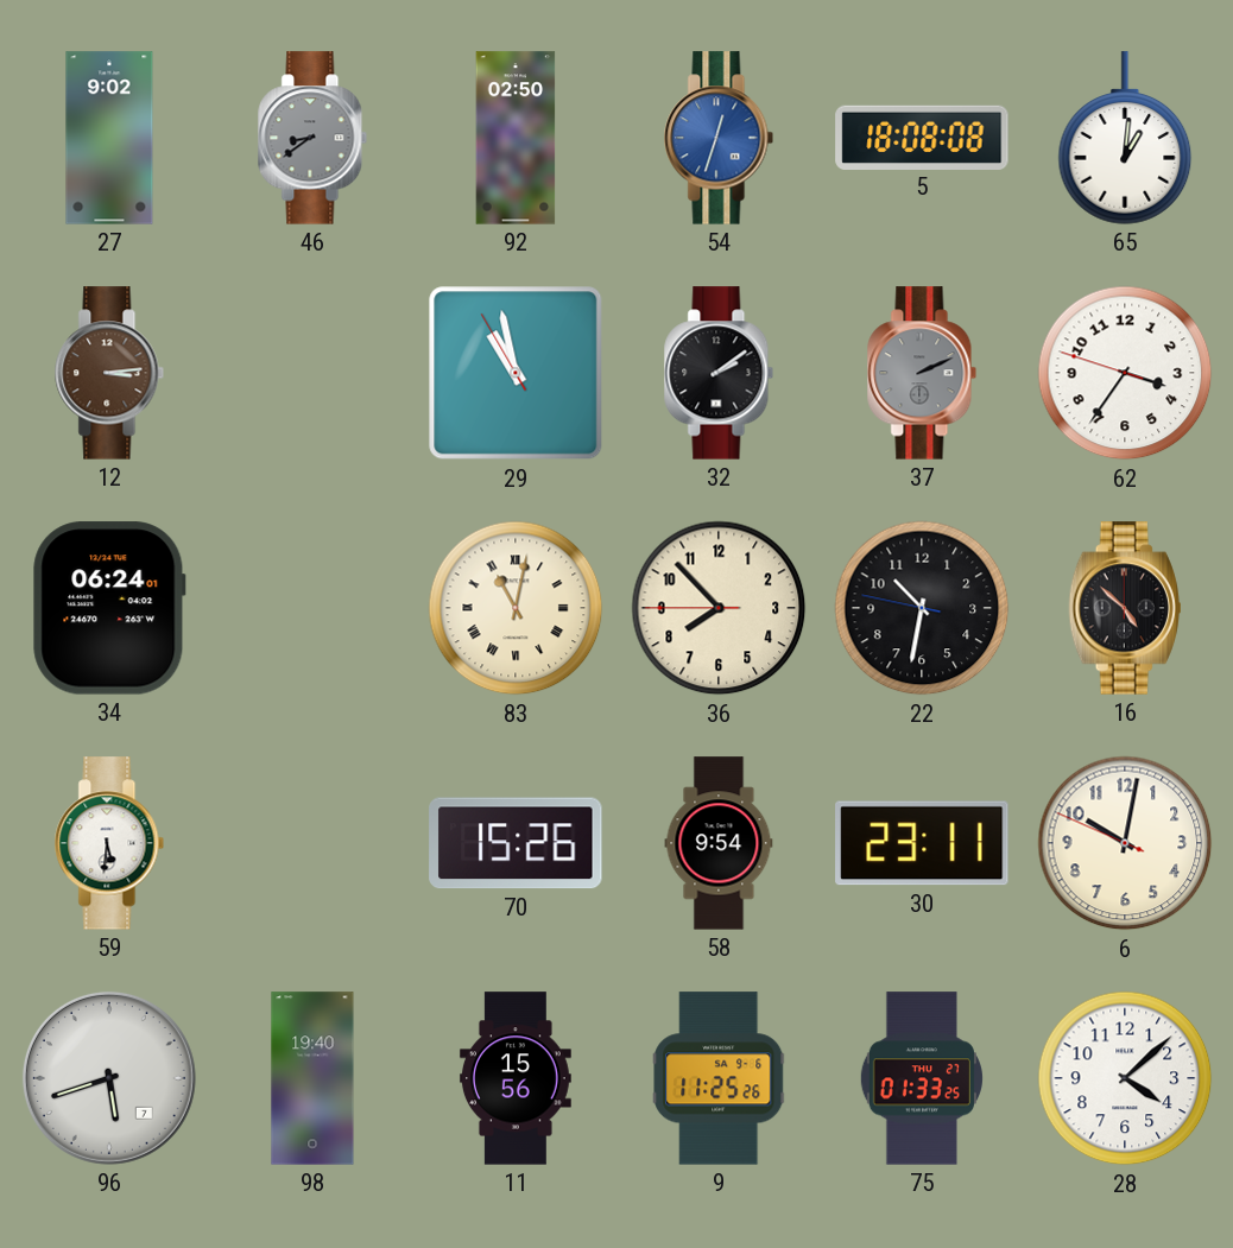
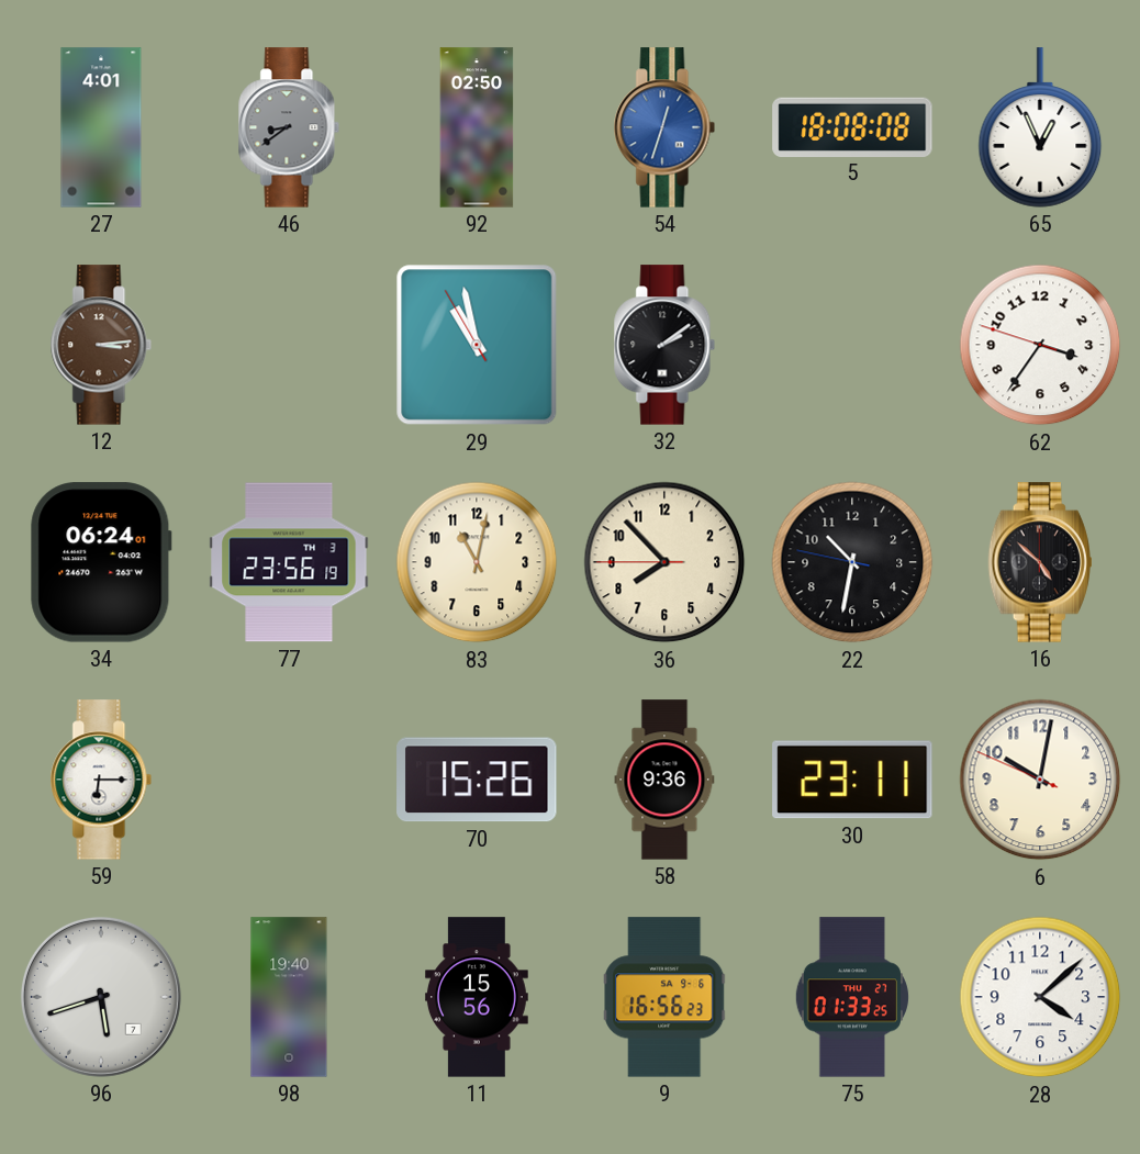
27: 9:02 -> 4:01 (101, 127)
65: 1:01 -> 12:56 (1040, 127)
37: 2:11 -> none (922, 373)
77: none -> 23:56 (289, 562)
83 numerals: Roman -> Arabic (477, 562)
59: 5:31 -> 6:15 (101, 780)
58: 9:54 -> 9:36 (664, 780)
9: 11:25 -> 16:56 (664, 997)
